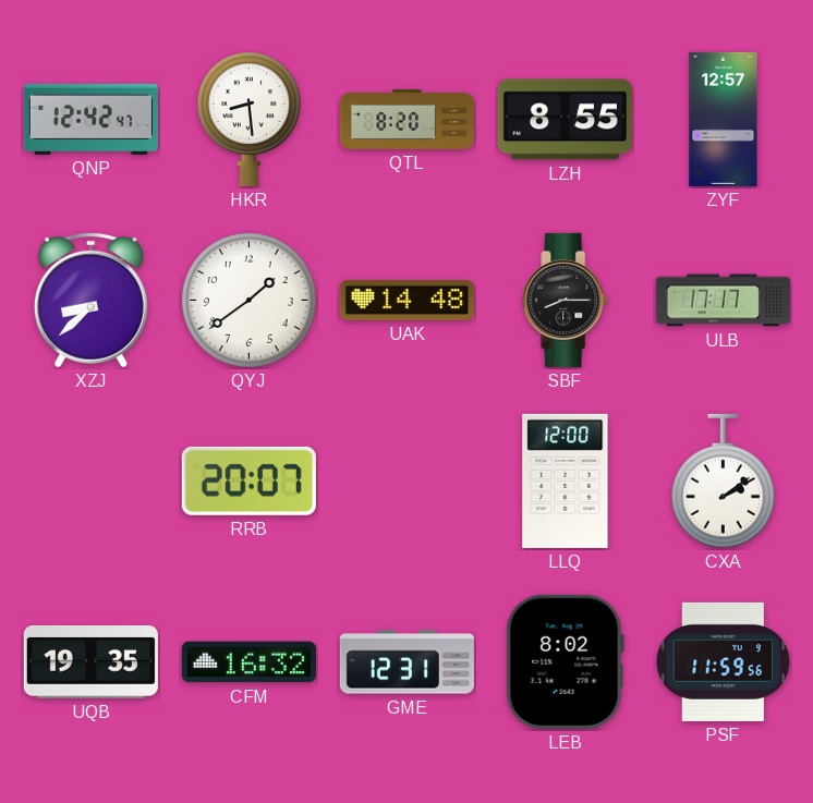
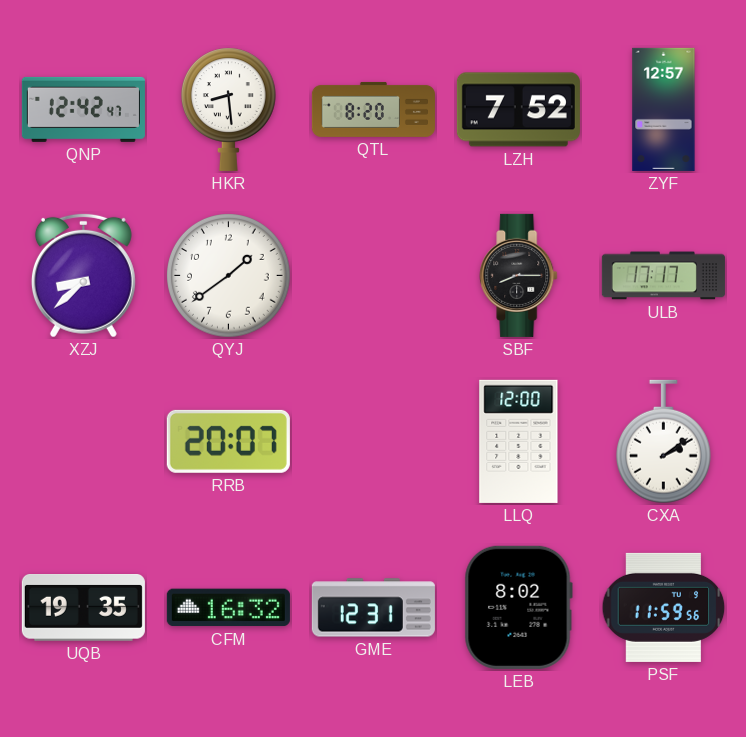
LZH: 8:55 -> 7:52 (518, 110)
UAK: 14:48 -> none (406, 300)
